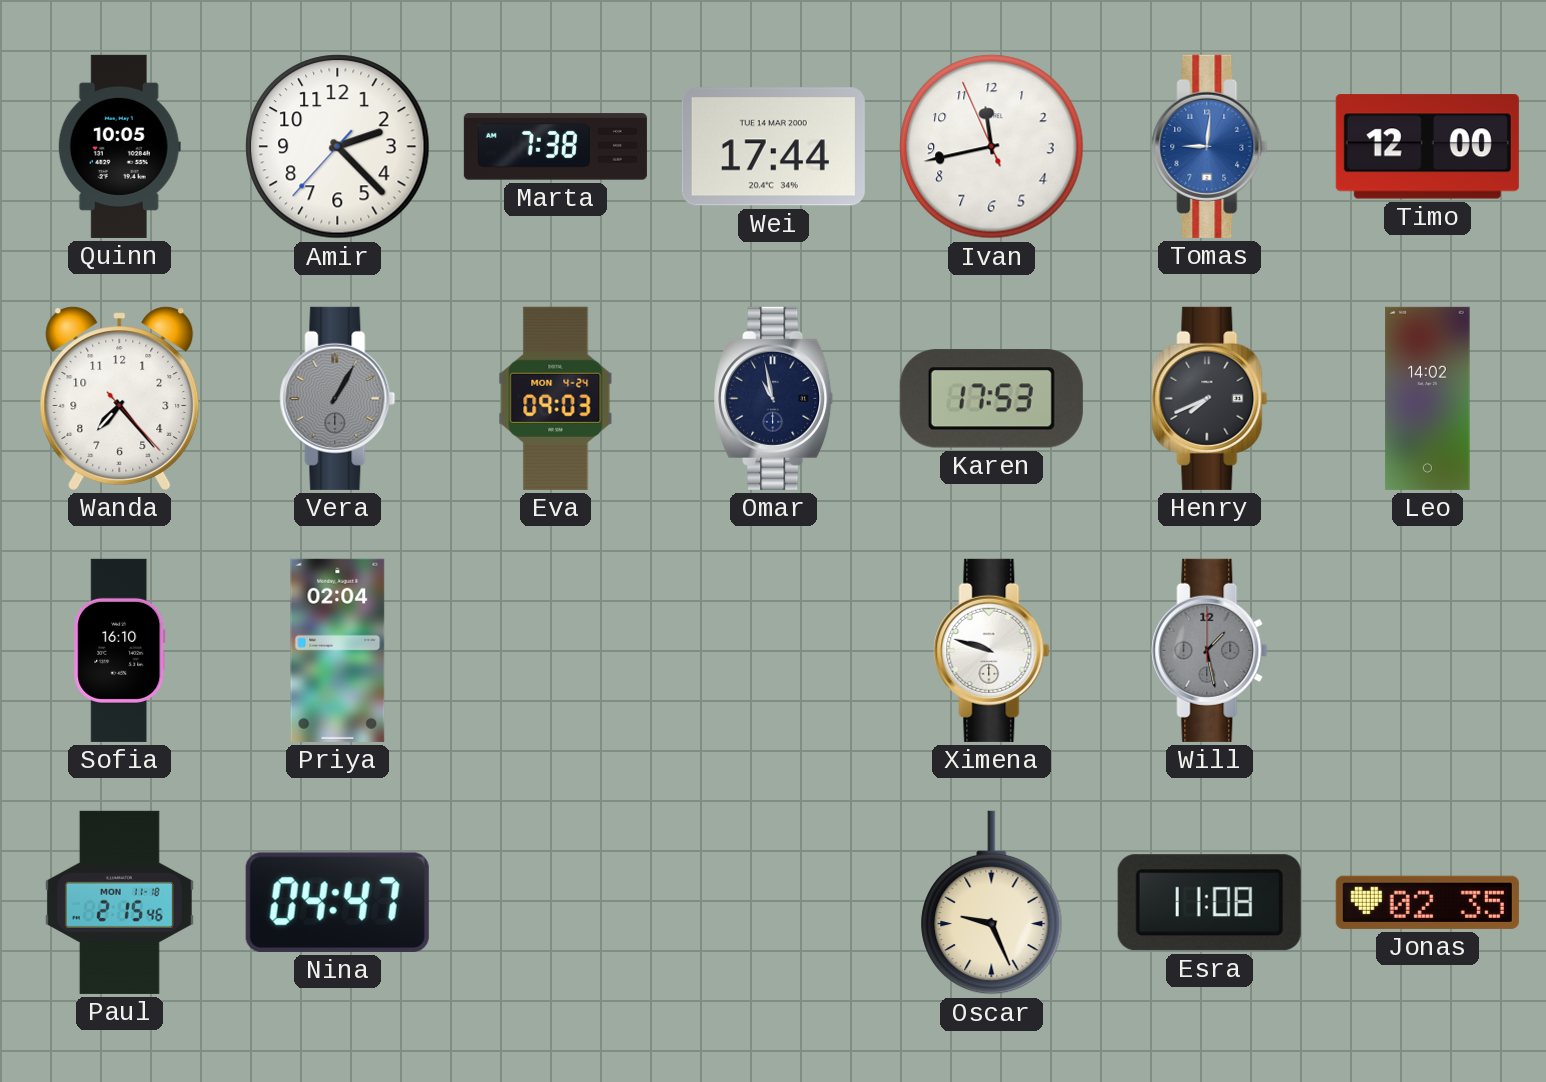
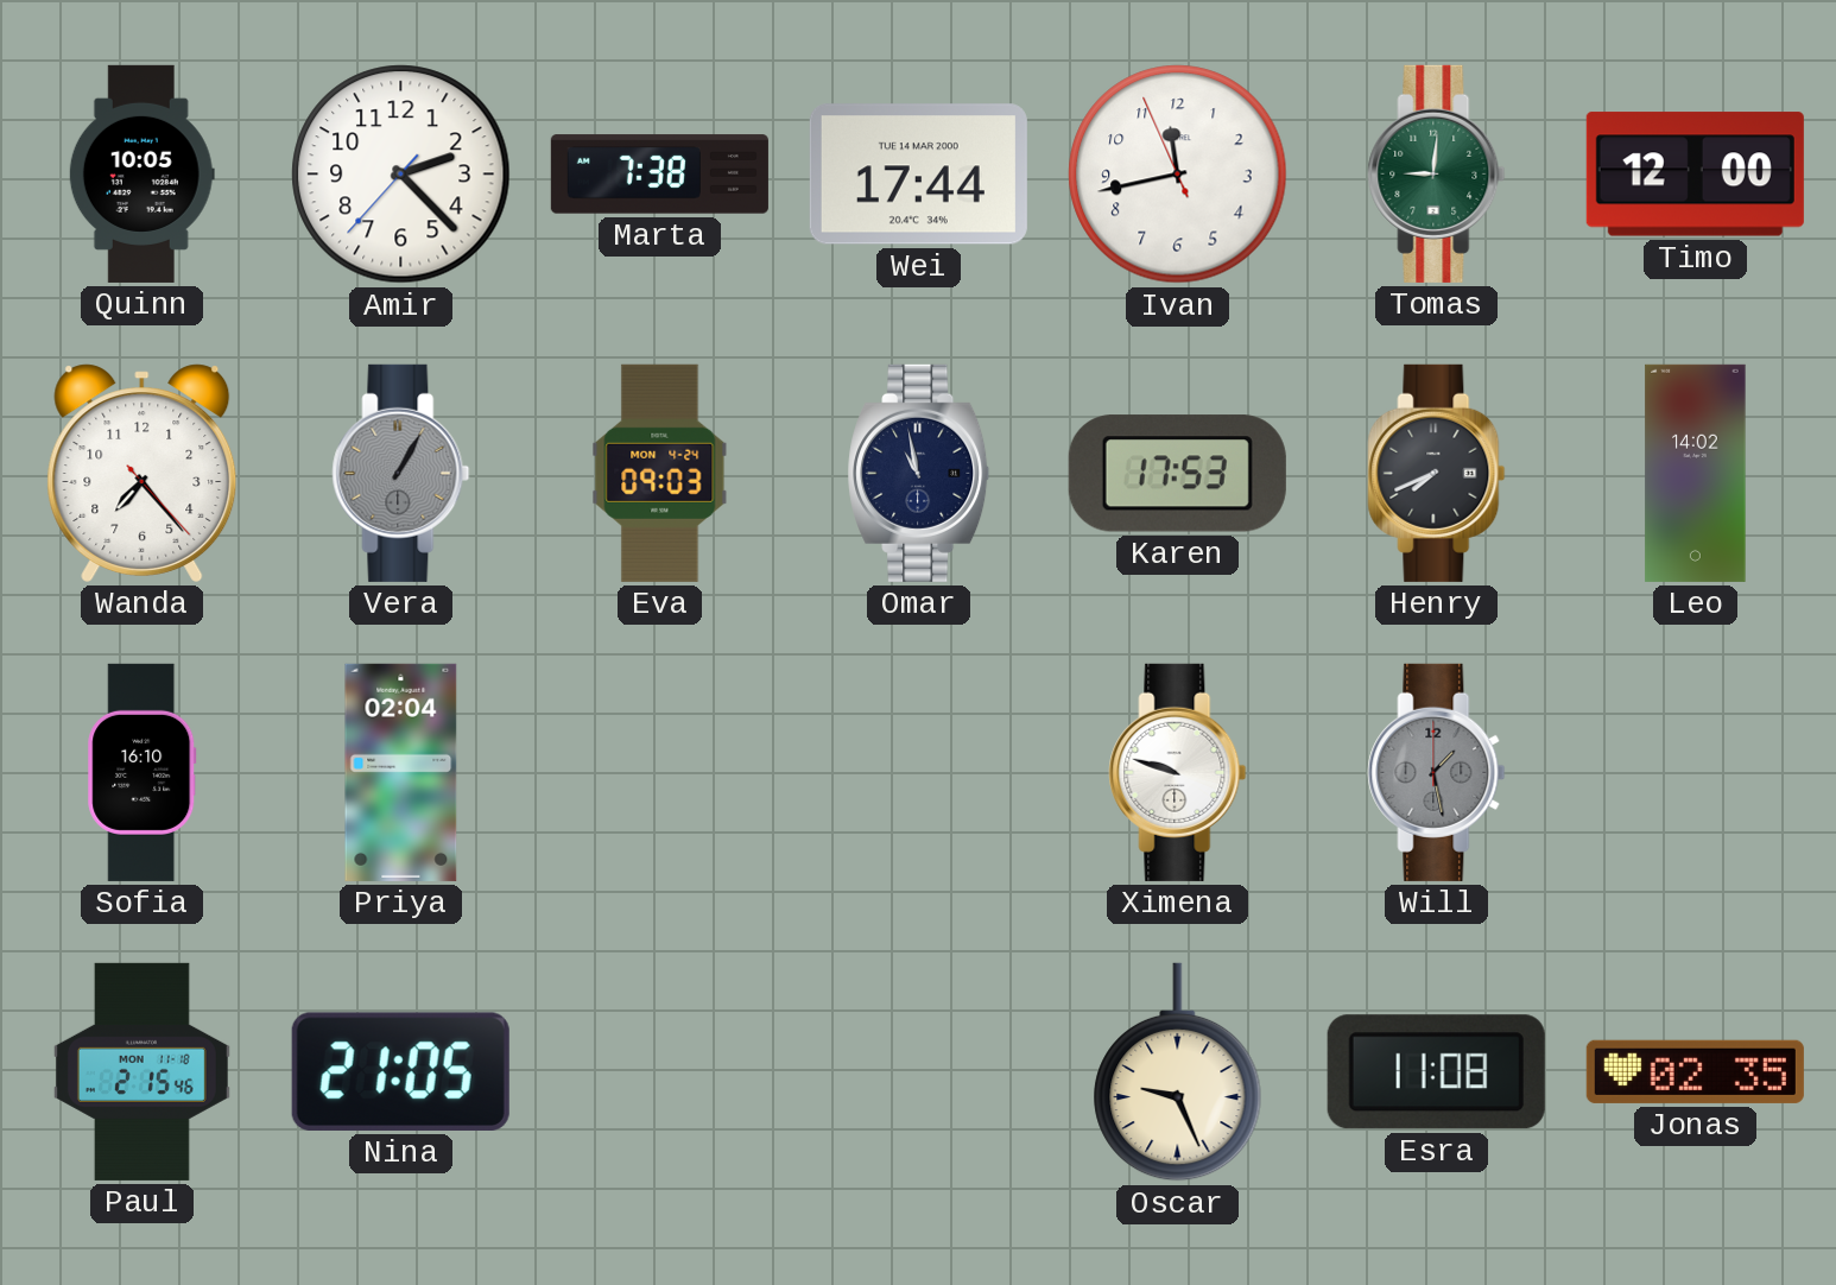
Tomas dial: blue -> green (1437, 173)
Nina: 04:47 -> 21:05 (400, 1071)
